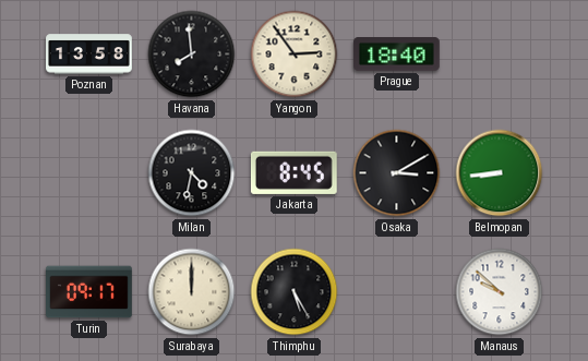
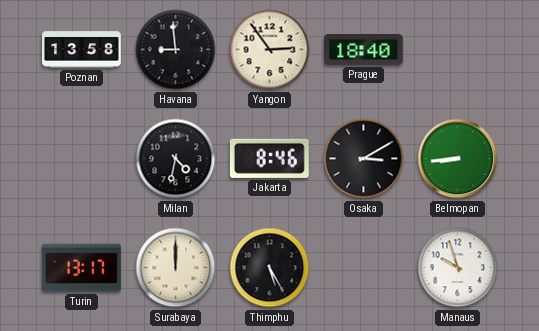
Havana: 7:59 -> 8:59 (176, 50)
Jakarta: 8:45 -> 8:46 (269, 158)
Turin: 09:17 -> 13:17 (82, 268)
Manaus: 9:52 -> 9:57 (458, 268)
